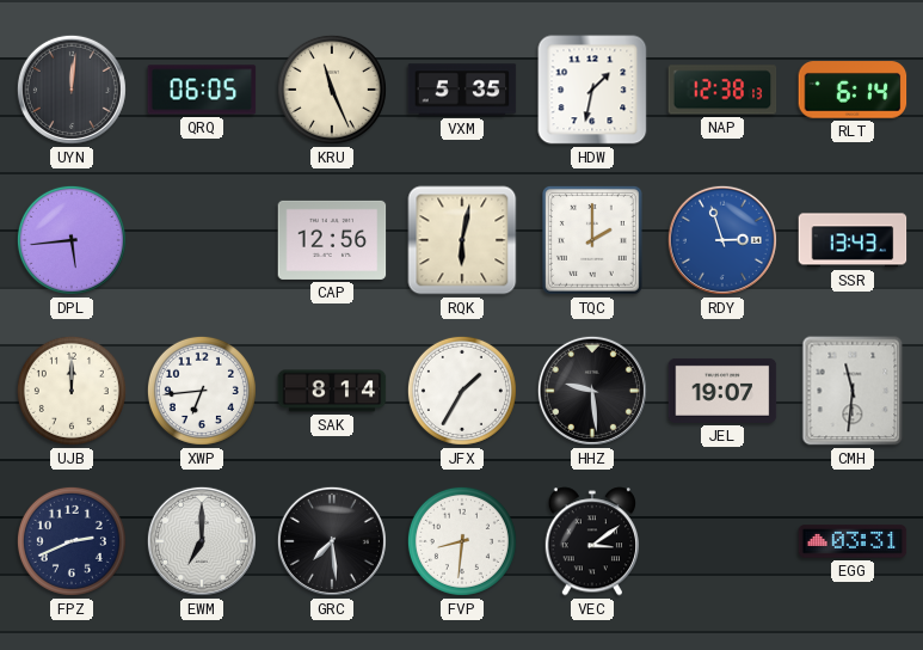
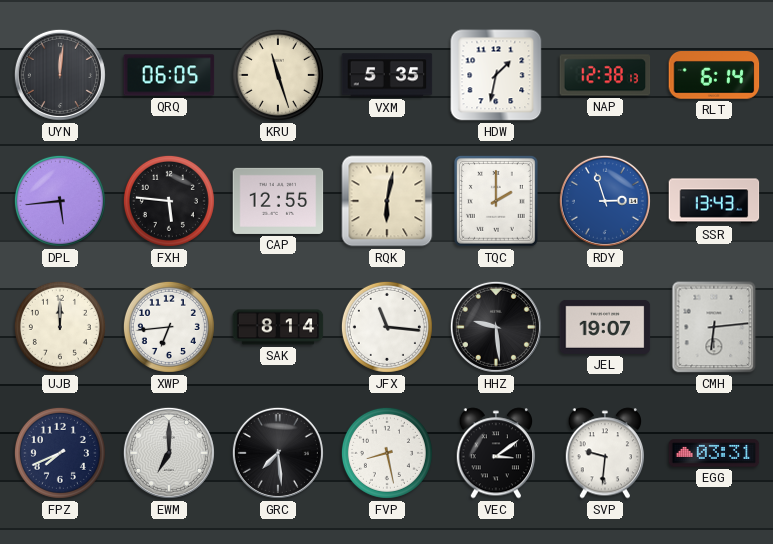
KRU: 11:26 -> 11:27 (278, 75)
FXH: none -> 5:46 (169, 201)
CAP: 12:56 -> 12:55 (278, 201)
JFX: 1:35 -> 11:16 (387, 327)
CMH: 11:31 -> 6:14 (714, 327)
FPZ: 2:41 -> 7:41 (60, 453)
FVP: 8:31 -> 8:28 (387, 453)
SVP: none -> 9:31 (604, 453)
